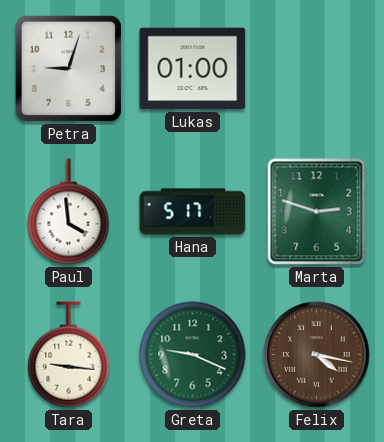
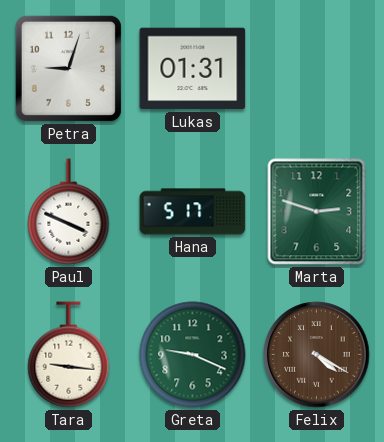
Lukas: 01:00 -> 01:31 (193, 69)
Paul: 3:59 -> 3:49 (69, 212)
Felix: 4:17 -> 4:20 (317, 355)
